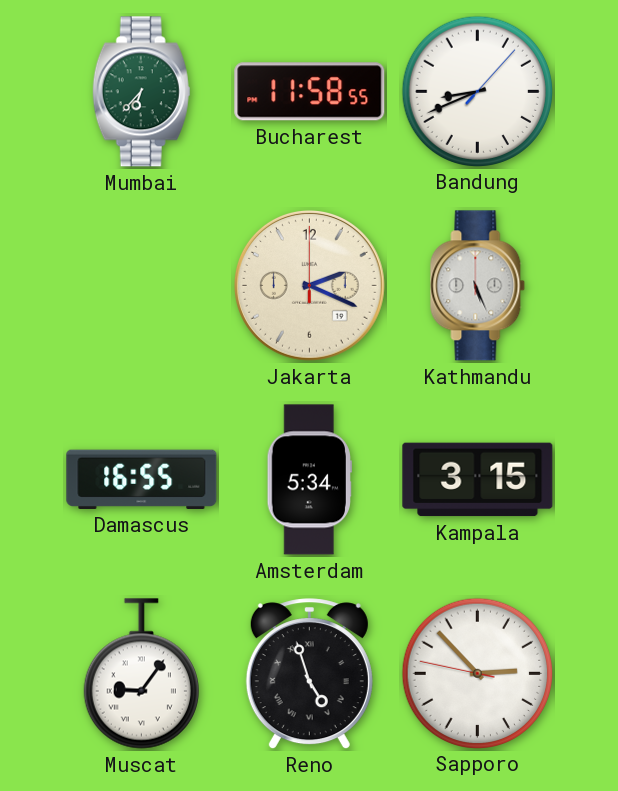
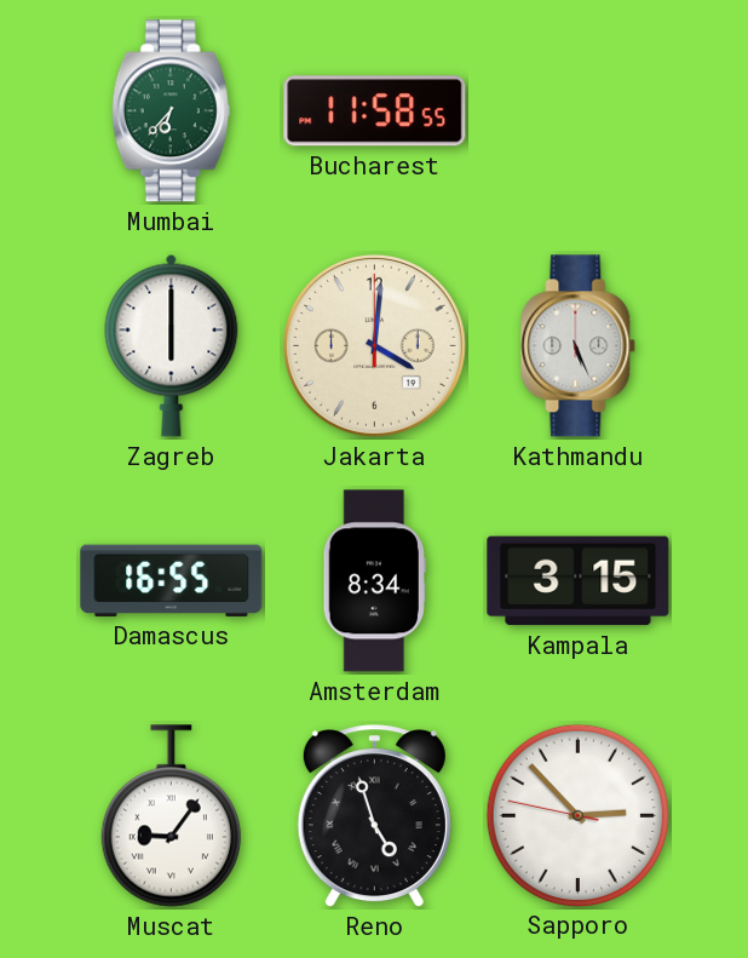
Bandung: 8:41 -> none (477, 91)
Zagreb: none -> 6:00 (172, 345)
Jakarta: 2:19 -> 4:01 (374, 345)
Amsterdam: 5:34 -> 8:34 (374, 581)
